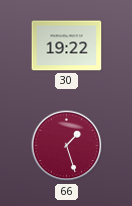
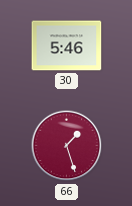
30: 19:22 -> 5:46 (67, 46)
